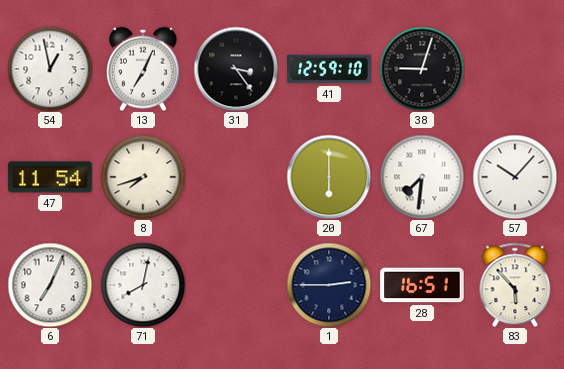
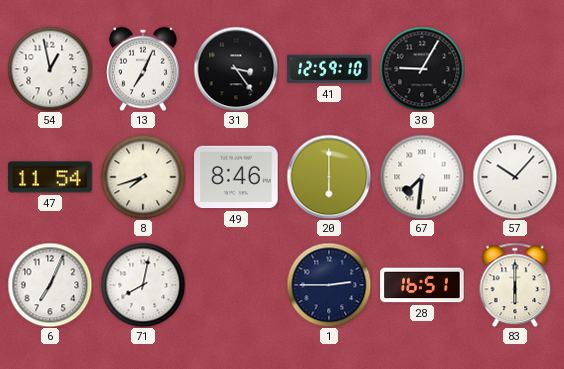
38: 9:03 -> 9:05 (422, 69)
49: none -> 8:46 (236, 177)
83: 5:53 -> 6:00 (515, 285)
